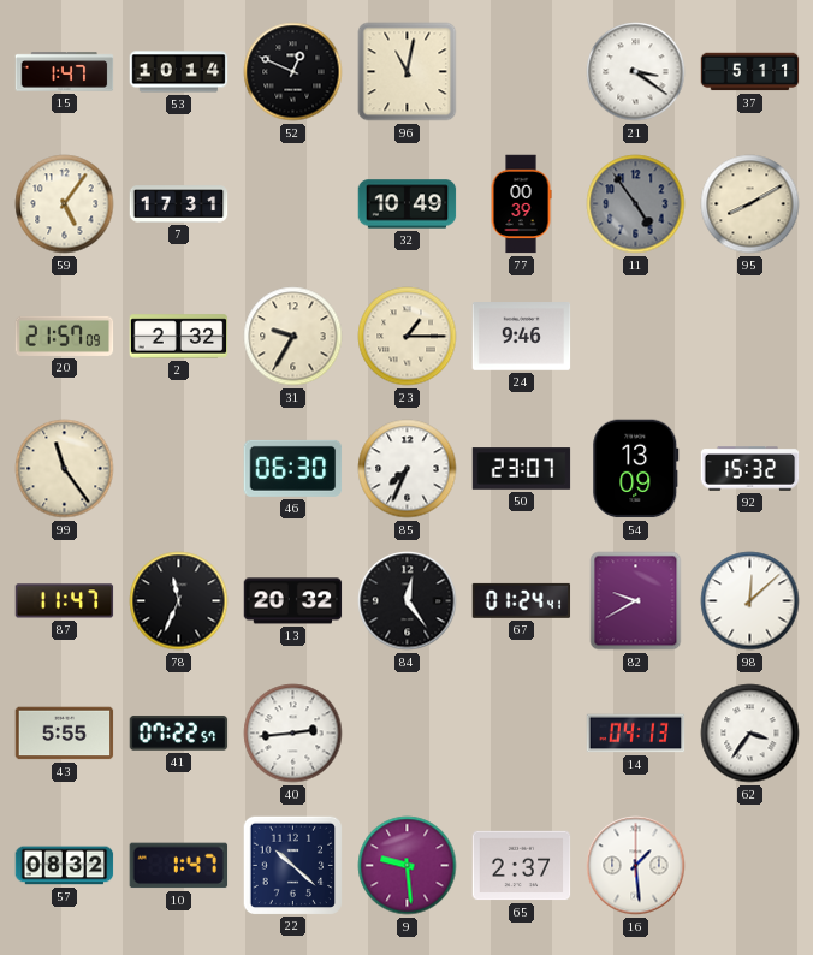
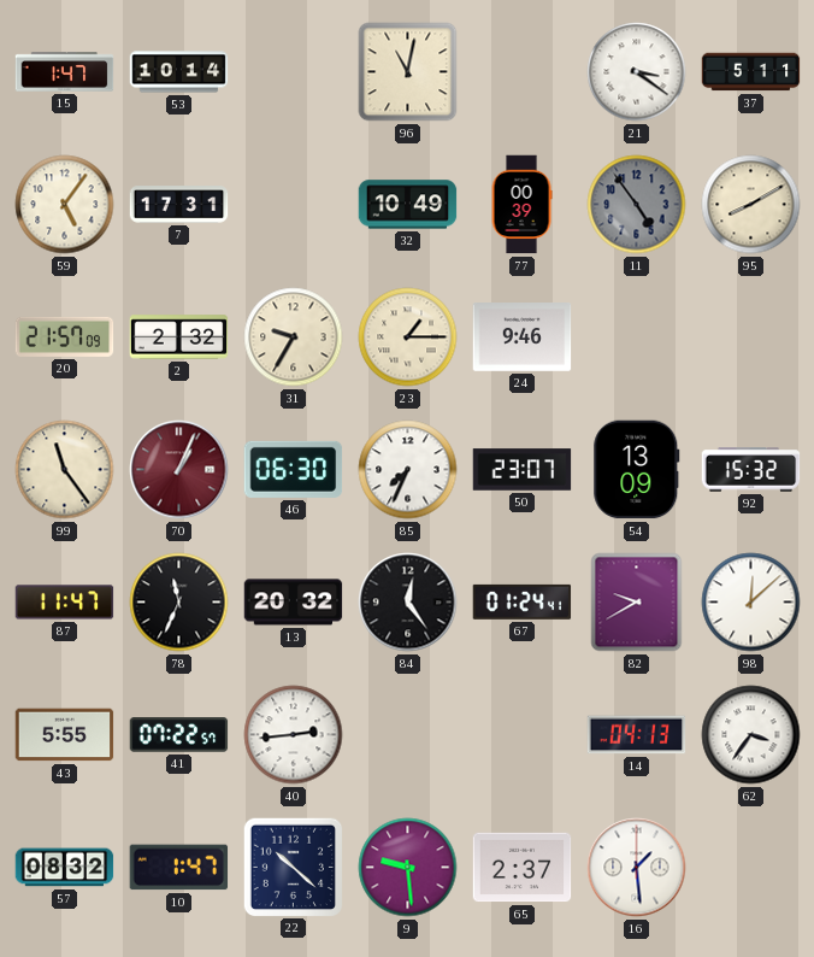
52: 12:49 -> none (293, 72)
70: none -> 1:04 (179, 470)
